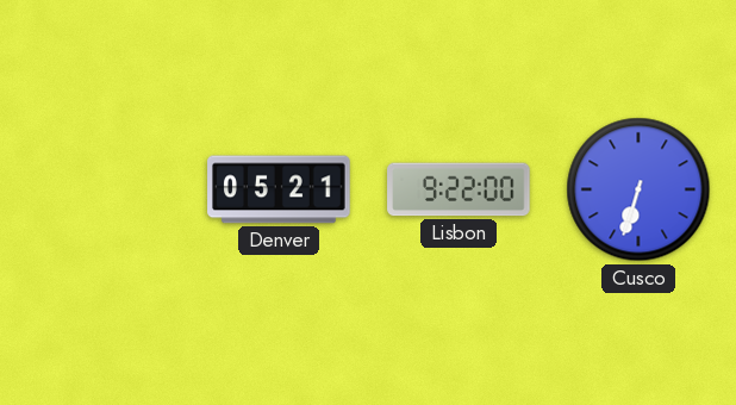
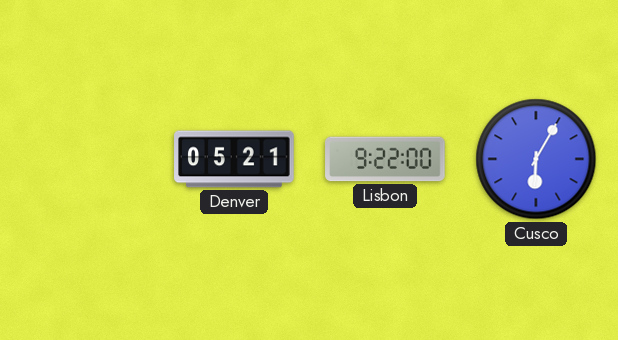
Cusco: 6:33 -> 6:05 (536, 159)
